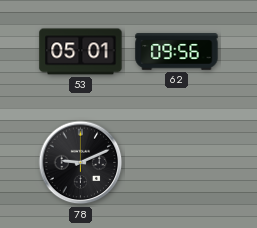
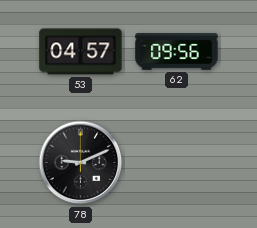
53: 05:01 -> 04:57 (81, 52)
